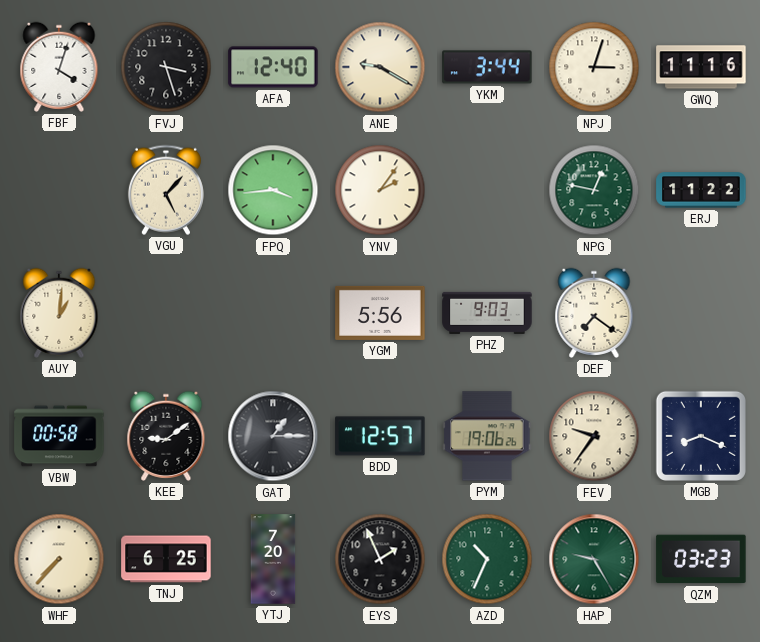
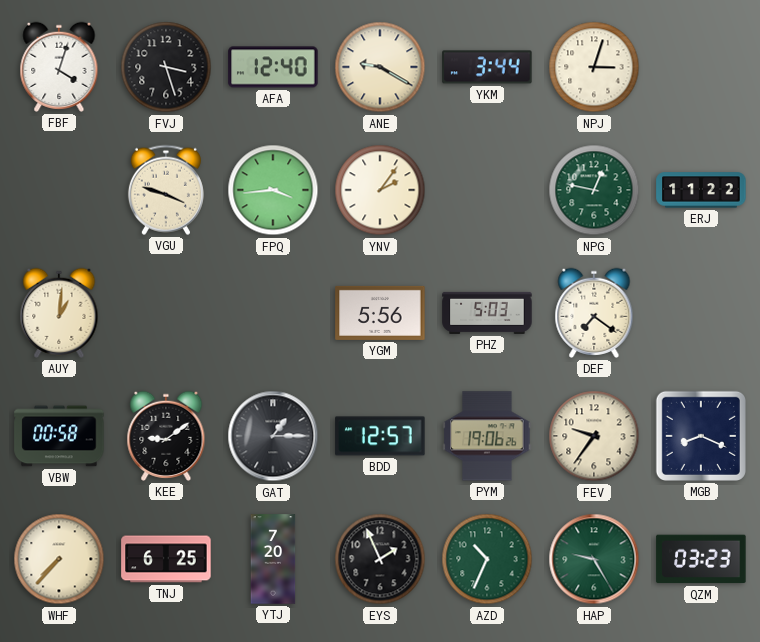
GWQ: 11:16 -> none (701, 67)
VGU: 5:07 -> 3:48 (166, 190)
PHZ: 9:03 -> 5:03 (487, 313)
